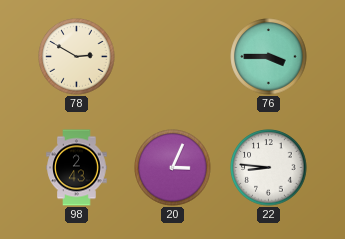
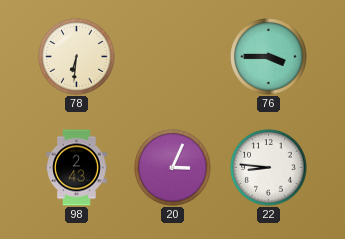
78: 2:50 -> 6:31 (77, 57)
